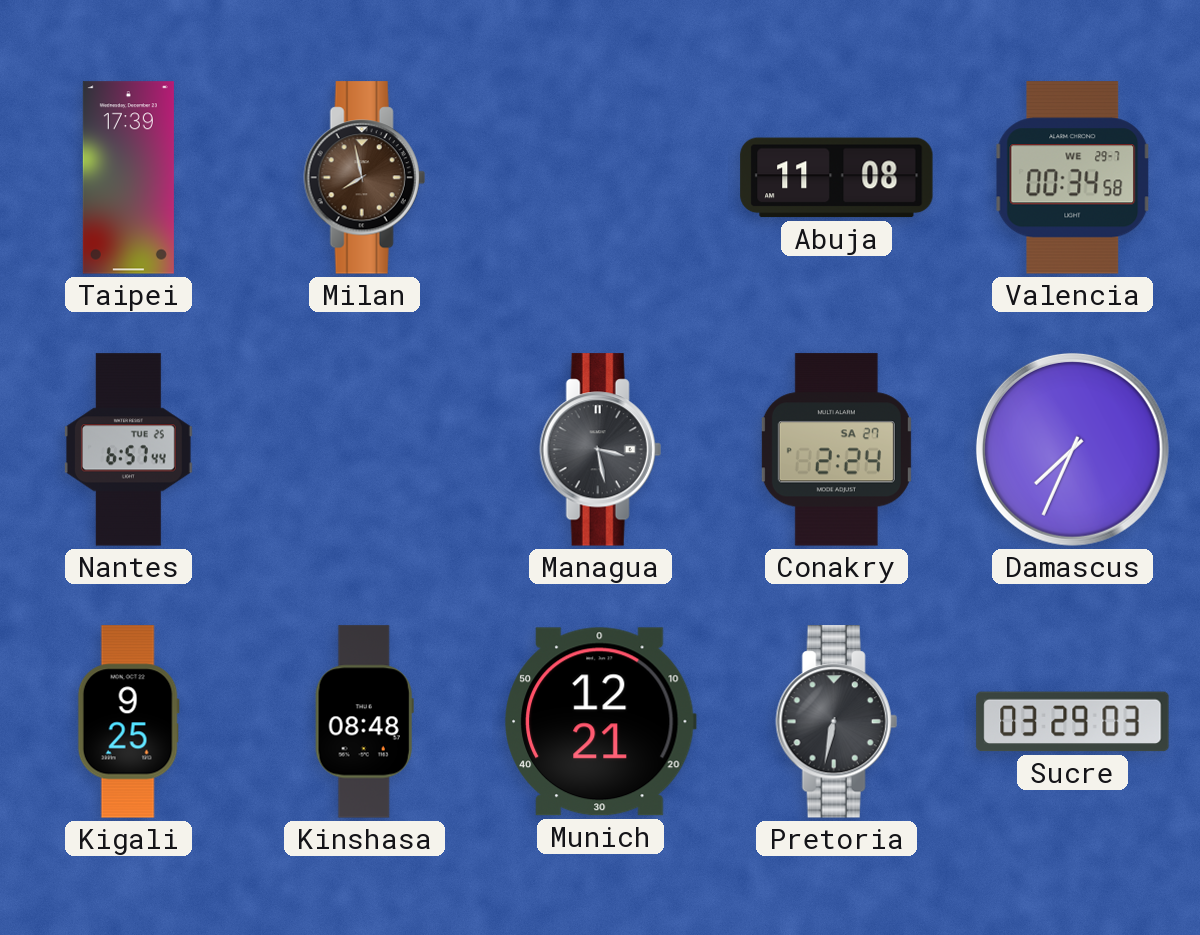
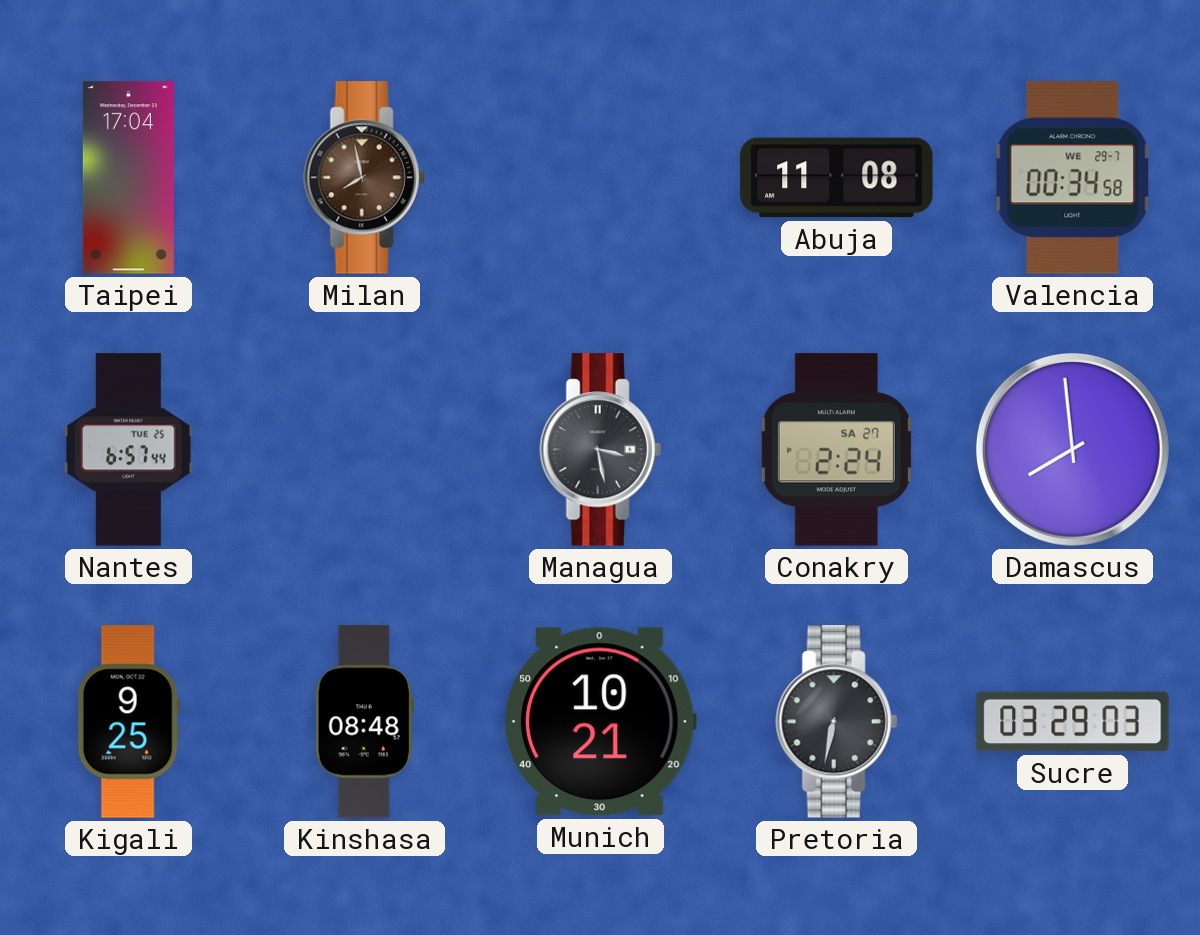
Taipei: 17:39 -> 17:04 (128, 178)
Damascus: 7:34 -> 7:59 (1072, 449)
Munich: 12:21 -> 10:21 (601, 722)
